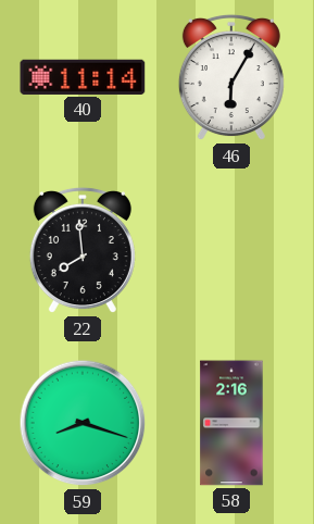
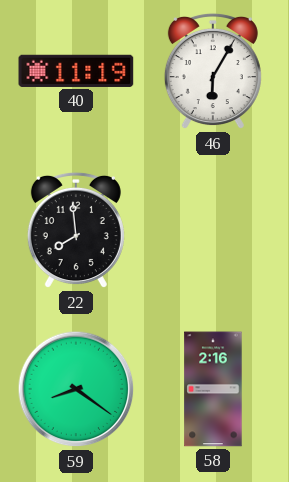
40: 11:14 -> 11:19 (76, 71)
59: 8:18 -> 8:21 (76, 389)
